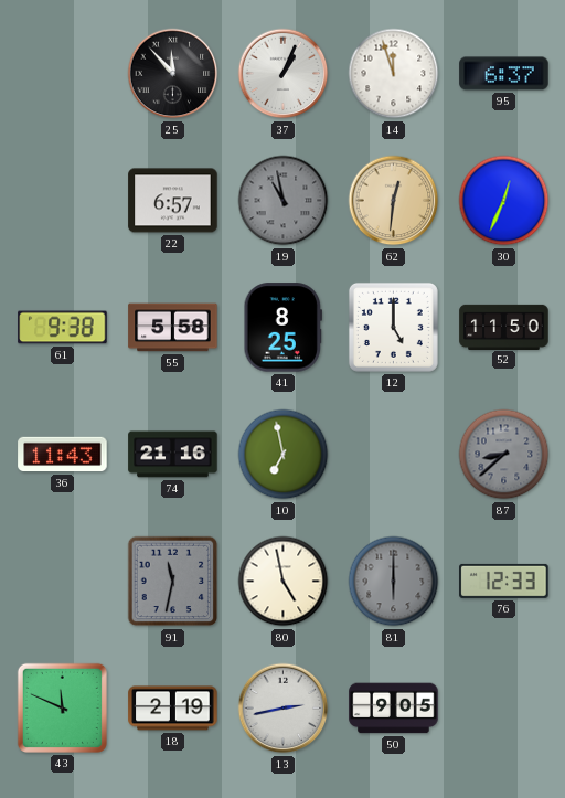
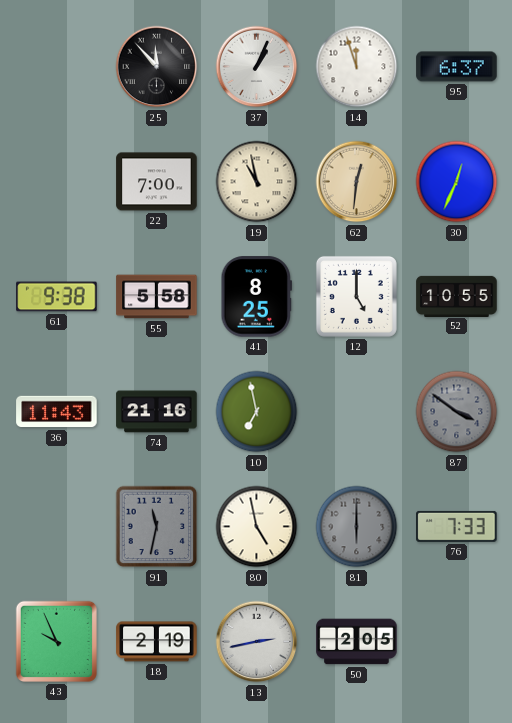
22: 6:57 -> 7:00 (157, 182)
19 dial: grey -> cream (257, 182)
52: 11:50 -> 10:55 (457, 296)
87: 8:38 -> 3:51 (457, 412)
76: 12:33 -> 7:33 (457, 526)
43: 11:49 -> 9:56 (56, 641)
50: 9:05 -> 2:05 (357, 642)
